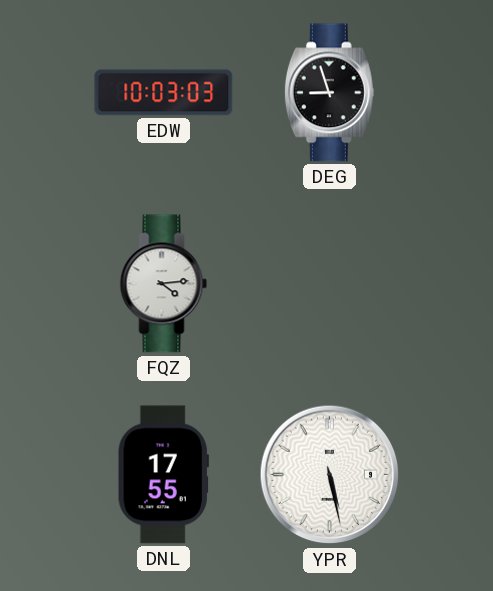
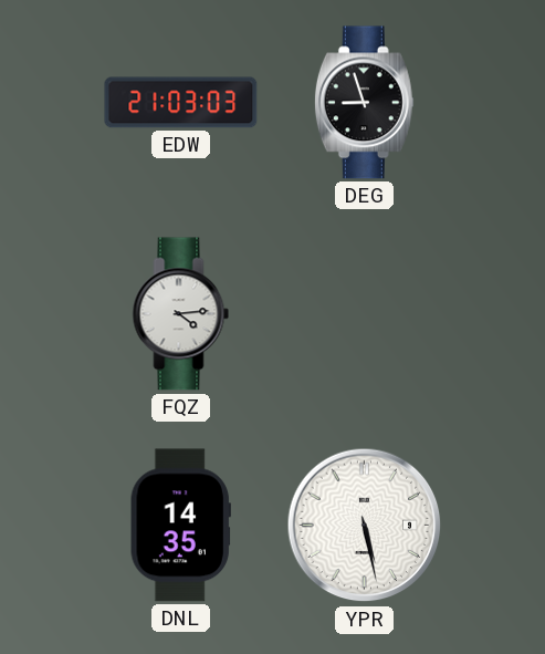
EDW: 10:03 -> 21:03 (181, 103)
DNL: 17:55 -> 14:35 (180, 526)
